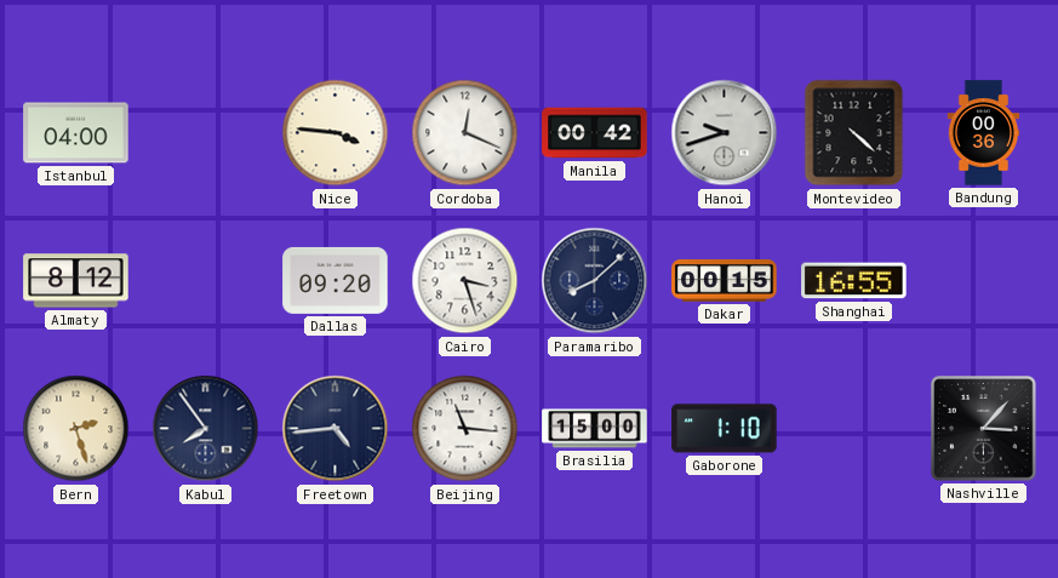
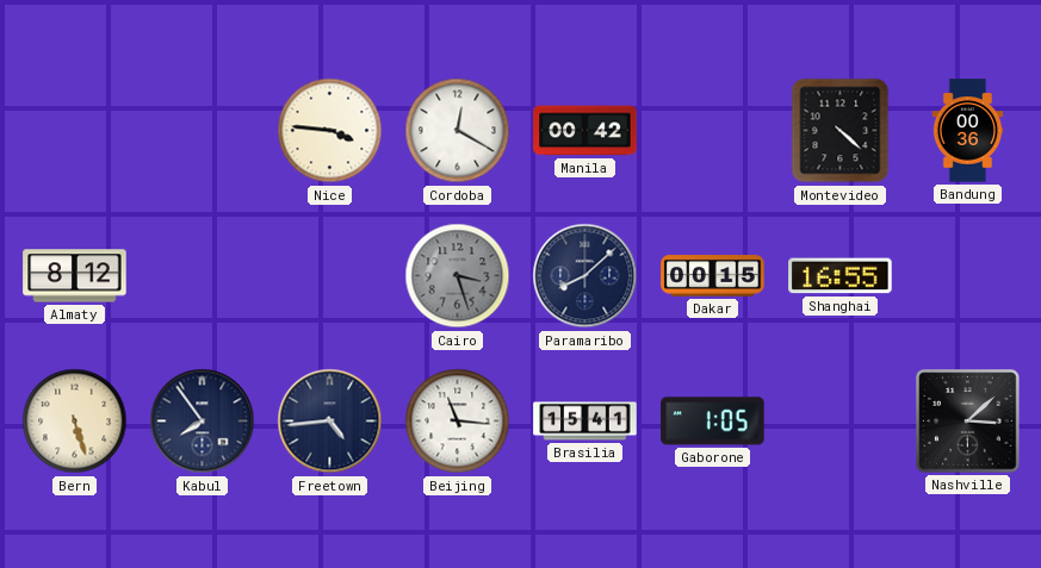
Istanbul: 04:00 -> none (76, 133)
Cordoba: 12:19 -> 12:20 (458, 131)
Hanoi: 9:42 -> none (725, 133)
Dallas: 09:20 -> none (336, 280)
Cairo dial: white -> grey (458, 276)
Bern: 2:27 -> 5:27 (75, 422)
Brasilia: 15:00 -> 15:41 (585, 422)
Gaborone: 1:10 -> 1:05 (713, 422)
Nashville: 3:07 -> 3:08 (968, 422)
